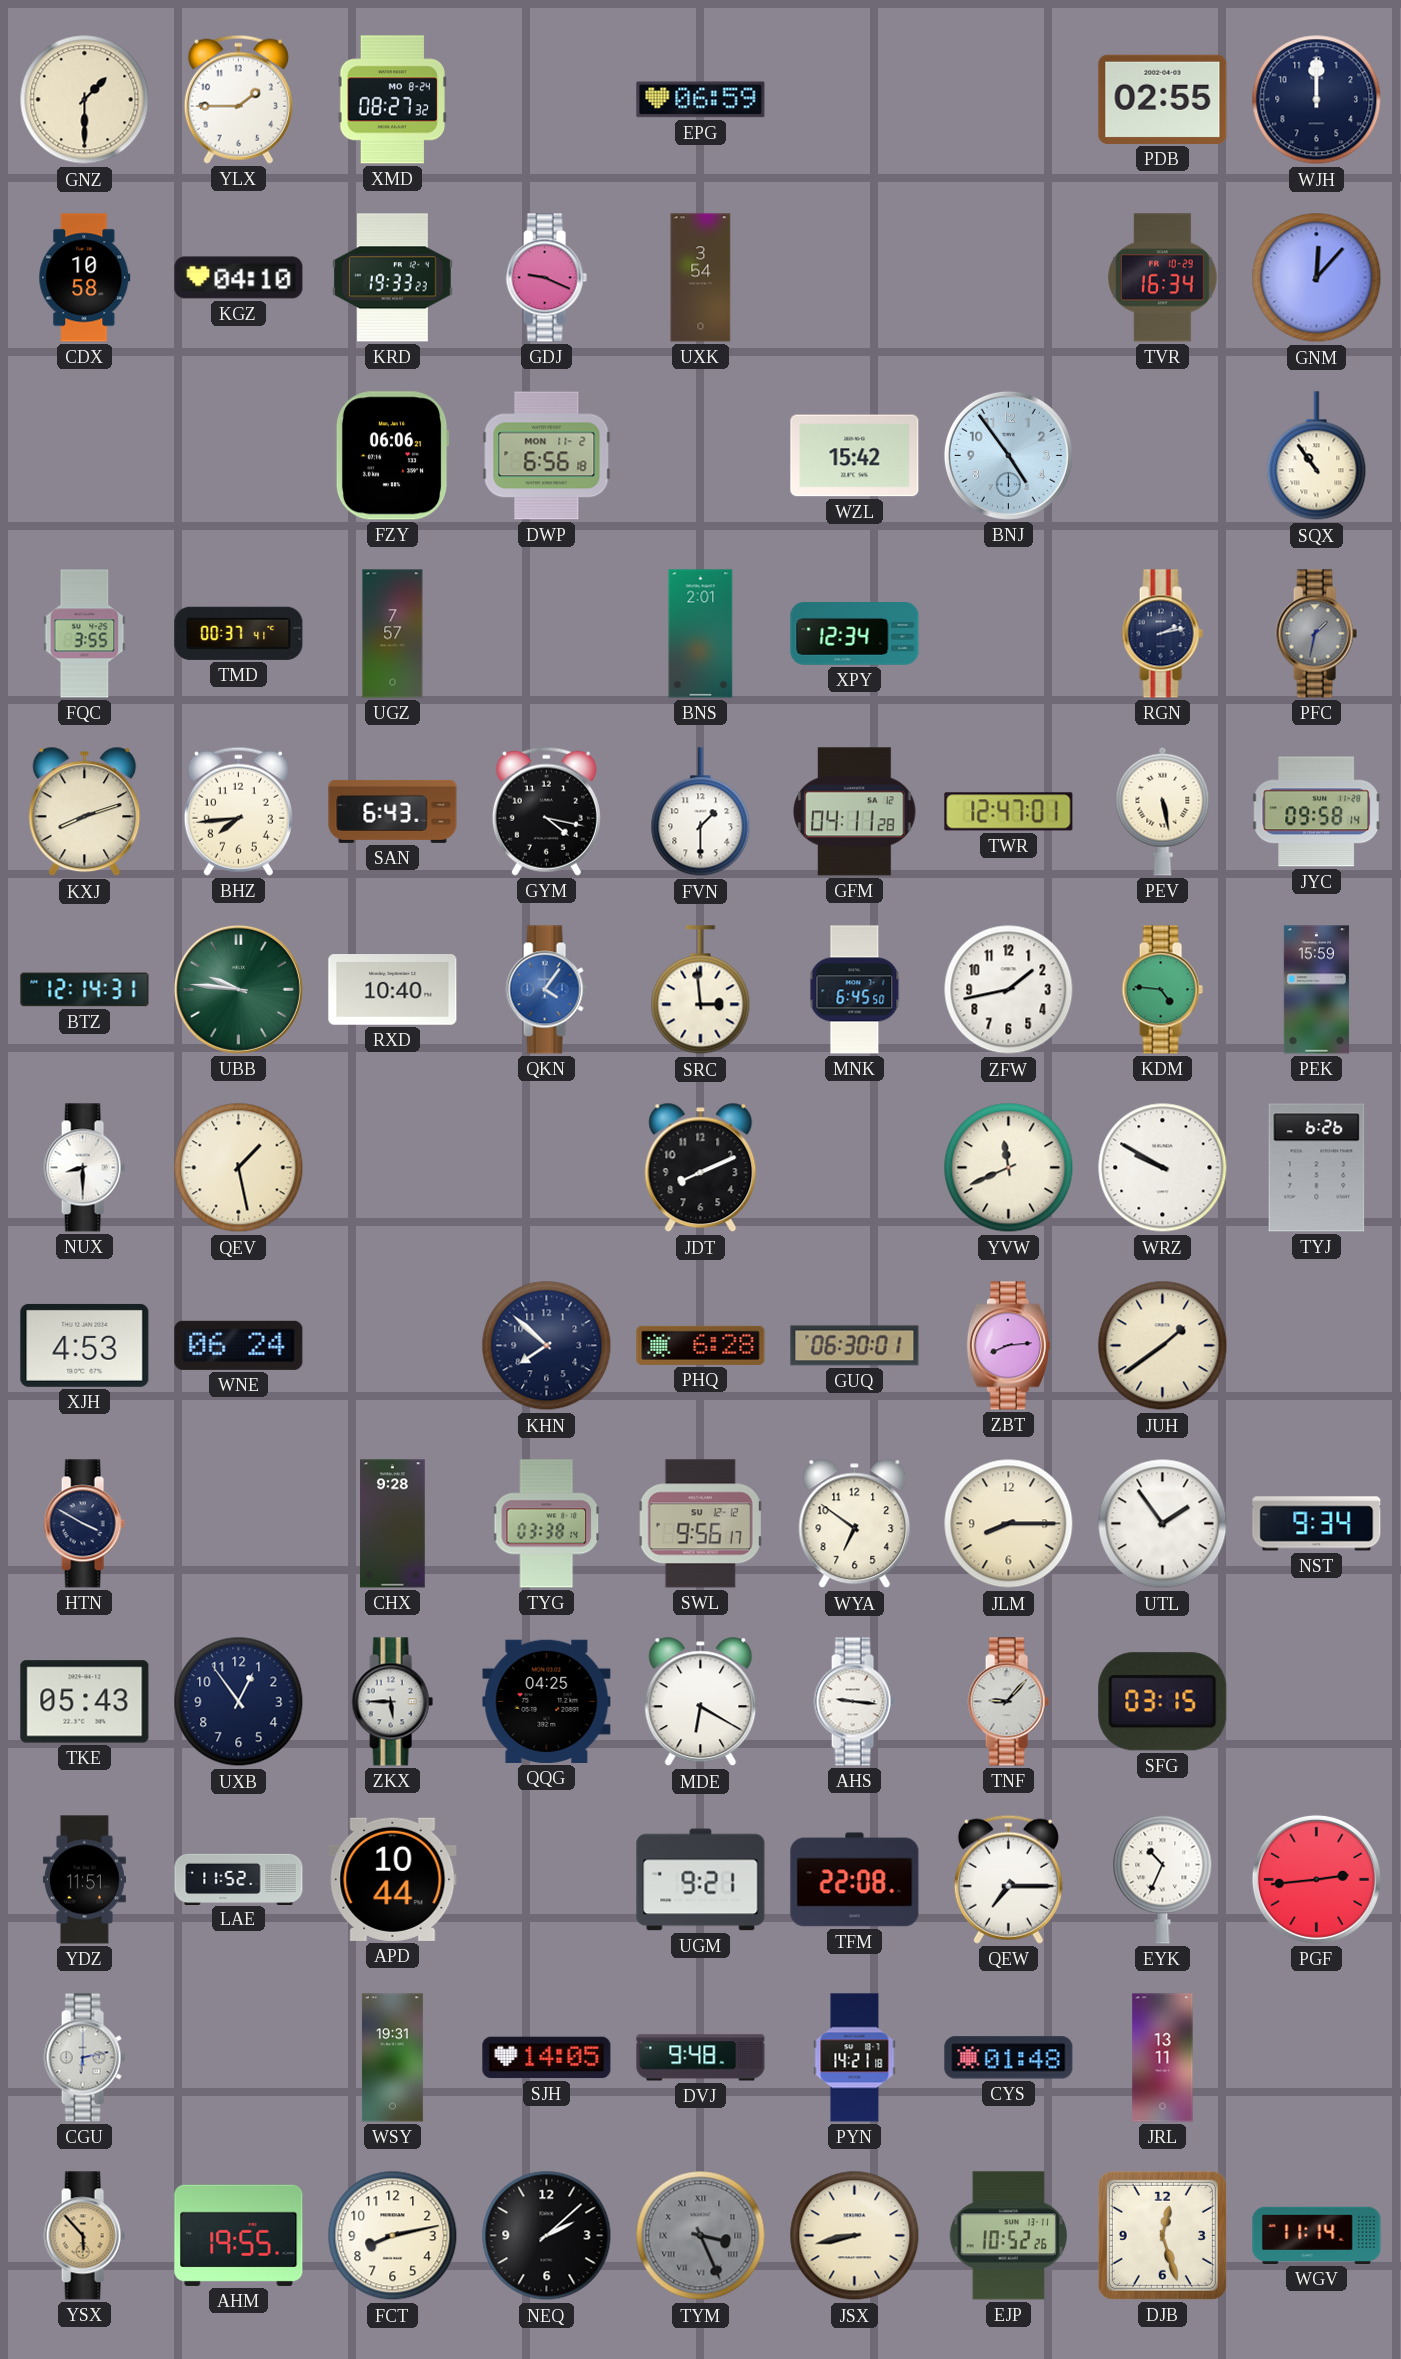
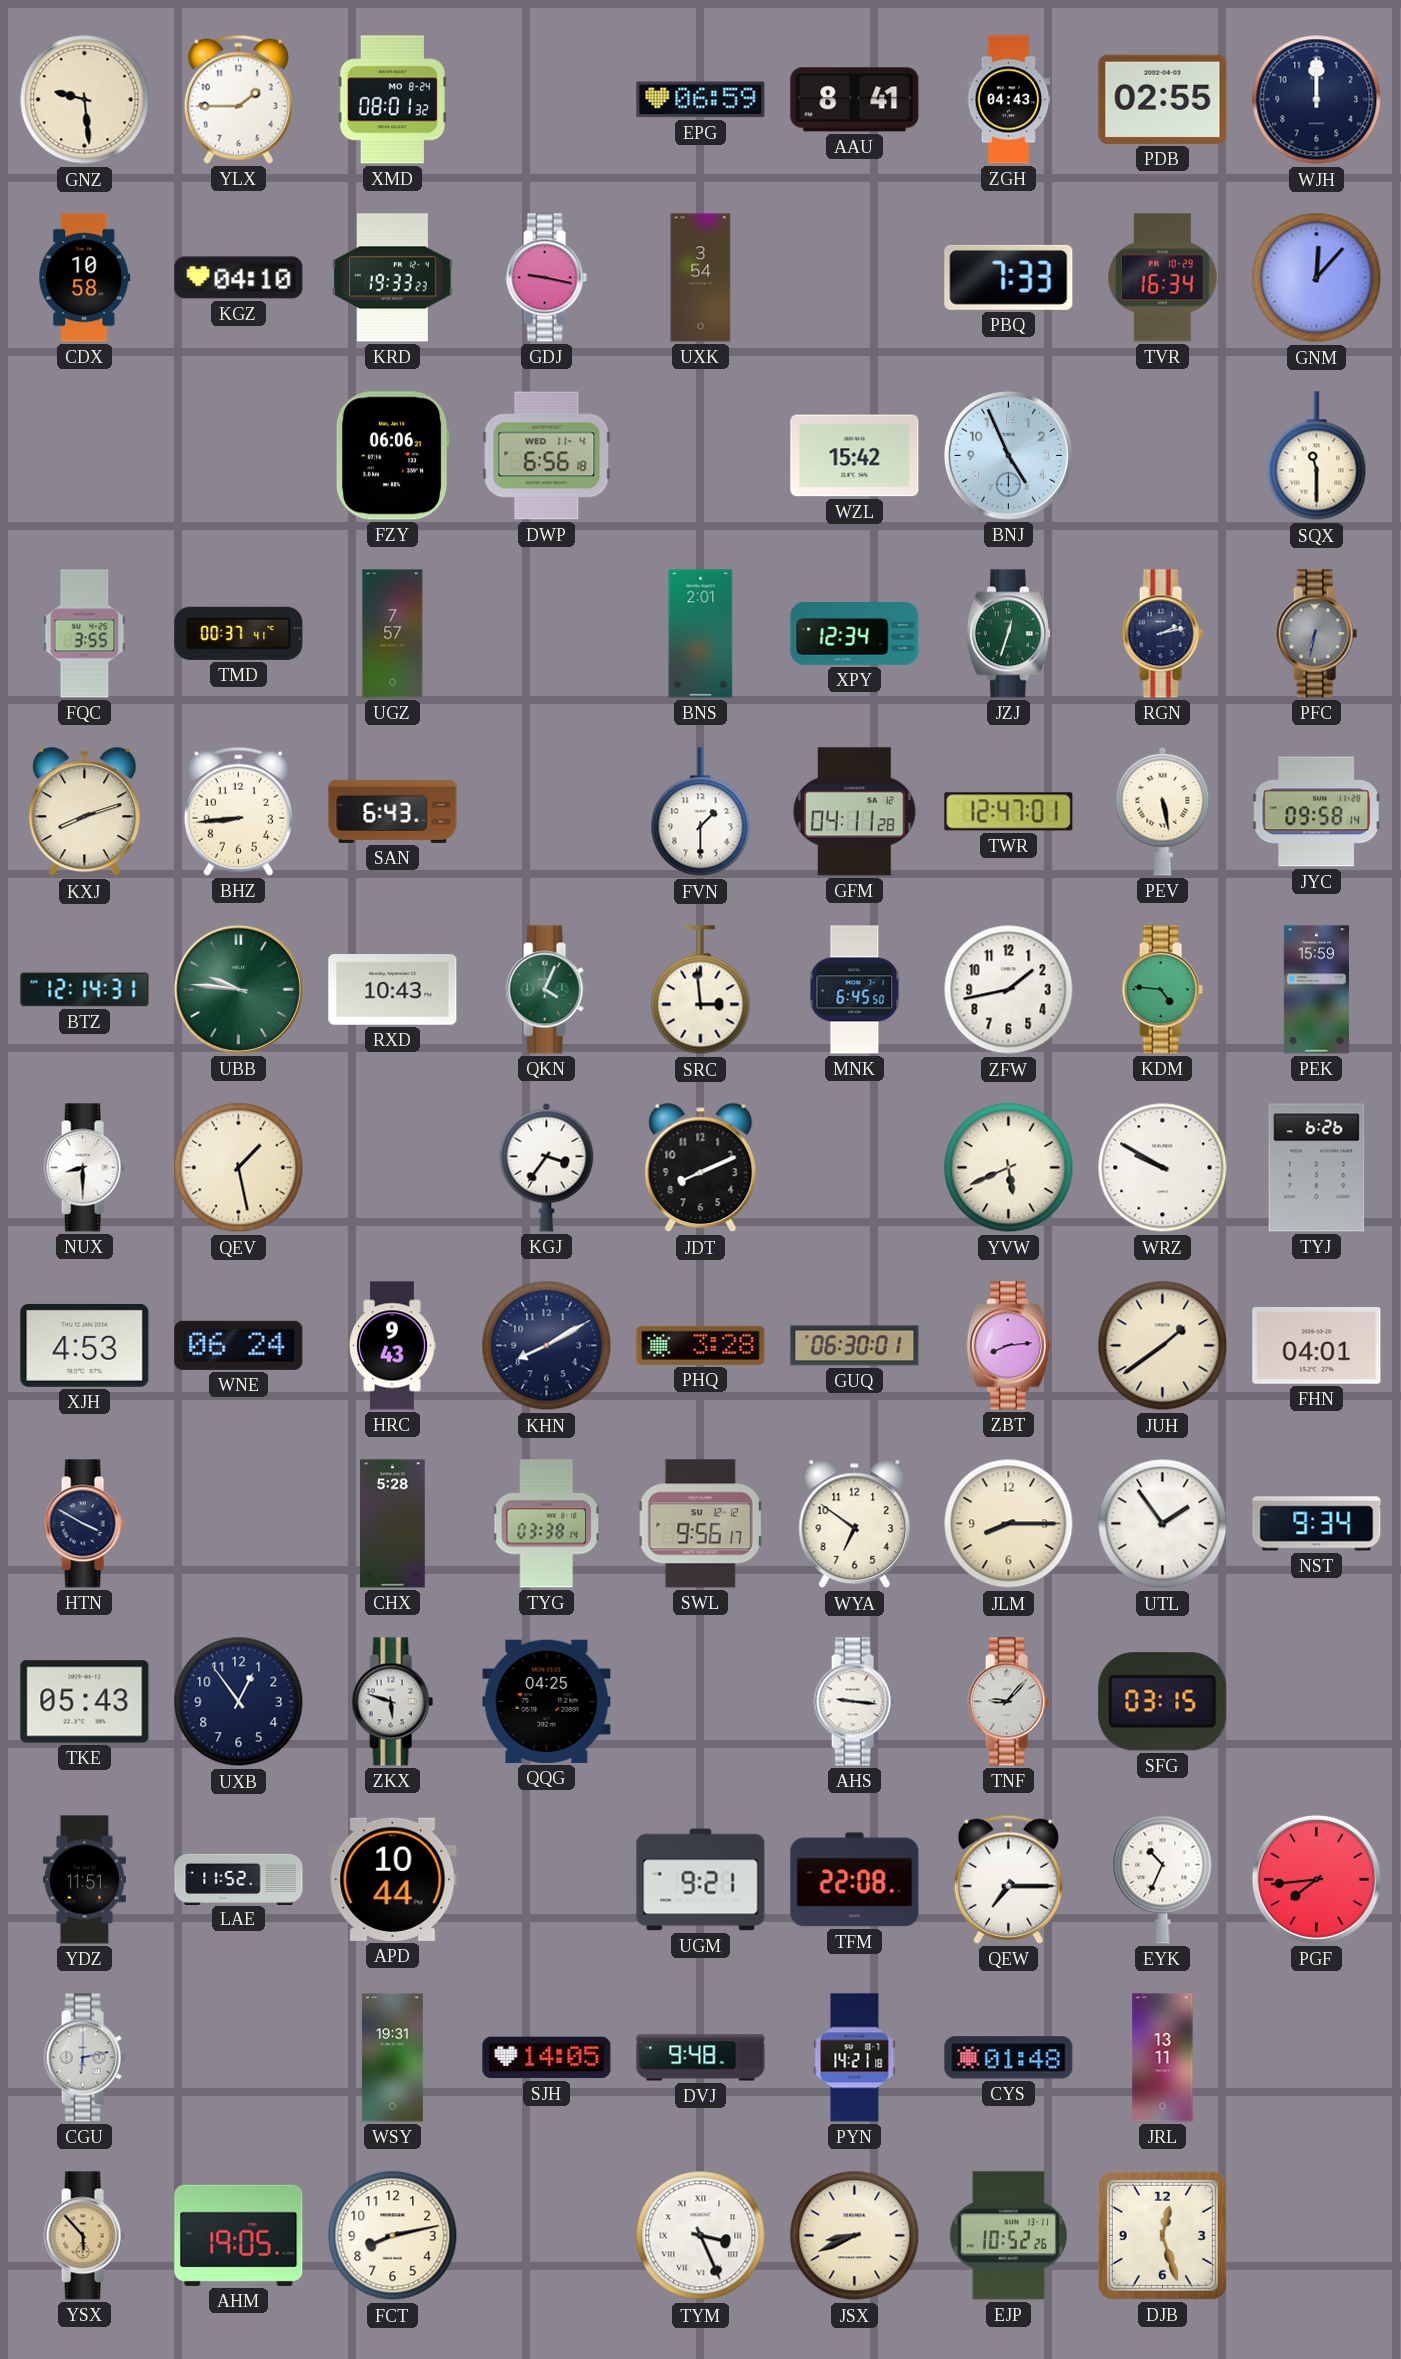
GNZ: 1:30 -> 9:29 (85, 100)
XMD: 08:27 -> 08:01 (393, 100)
AAU: none -> 8:41 (855, 100)
ZGH: none -> 04:43 (1009, 100)
GDJ: 9:19 -> 9:17 (546, 278)
PBQ: none -> 7:33 (1009, 277)
DWP date: MON 11-2 -> WED 11-4 (547, 456)
BNJ: 4:54 -> 4:56 (1008, 455)
SQX: 10:54 -> 11:30 (1317, 456)
JZJ: none -> 12:33 (1008, 634)
PFC: 1:32 -> 6:32 (1316, 634)
BHZ: 7:44 -> 8:44 (238, 811)
GYM: 4:17 -> none (546, 811)
RXD: 10:40 -> 10:43 (393, 990)
QKN: 4:06 -> 4:04 (546, 990)
QKN dial: blue -> green (546, 990)
KGJ: none -> 3:36 (547, 1167)
YVW: 11:41 -> 5:41 (1009, 1168)
HRC: none -> 9:43 (392, 1346)
KHN: 7:52 -> 8:10 (547, 1346)
PHQ: 6:28 -> 3:28 (701, 1345)
FHN: none -> 04:01 (1317, 1346)
CHX: 9:28 -> 5:28 (393, 1524)
ZKX: 5:45 -> 5:48 (392, 1702)
MDE: 6:20 -> none (701, 1702)
PGF: 2:44 -> 7:44 (1316, 1879)
AHM: 19:55 -> 19:05 (239, 2235)
NEQ: 2:08 -> none (547, 2236)
TYM dial: grey -> white (701, 2236)
JSX: 8:43 -> 8:41 (855, 2236)
WGV: 11:14 -> none (1317, 2235)
